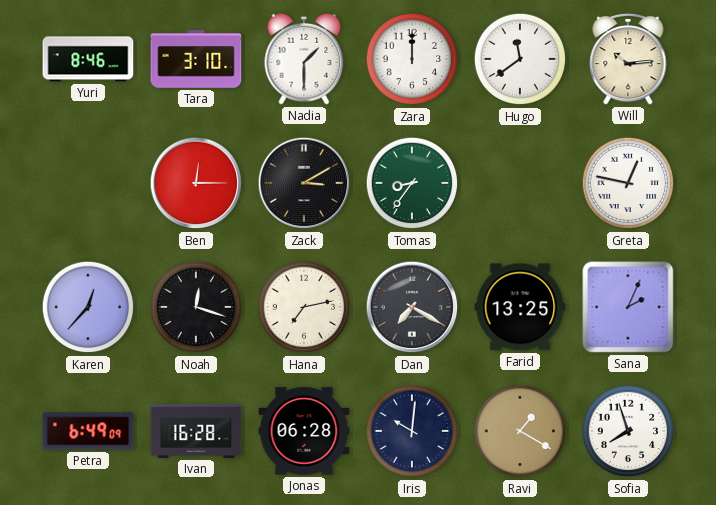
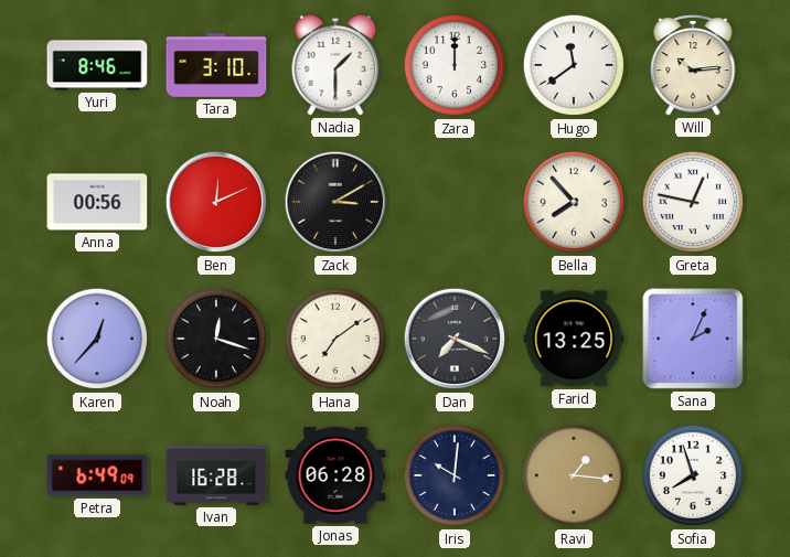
Anna: none -> 00:56 (97, 202)
Ben: 12:15 -> 12:11 (216, 202)
Tomas: 8:36 -> none (412, 183)
Bella: none -> 7:53 (574, 202)
Hana: 7:13 -> 7:09 (335, 339)
Dan: 7:20 -> 7:19 (455, 339)
Ravi: 1:20 -> 1:16 (574, 475)
